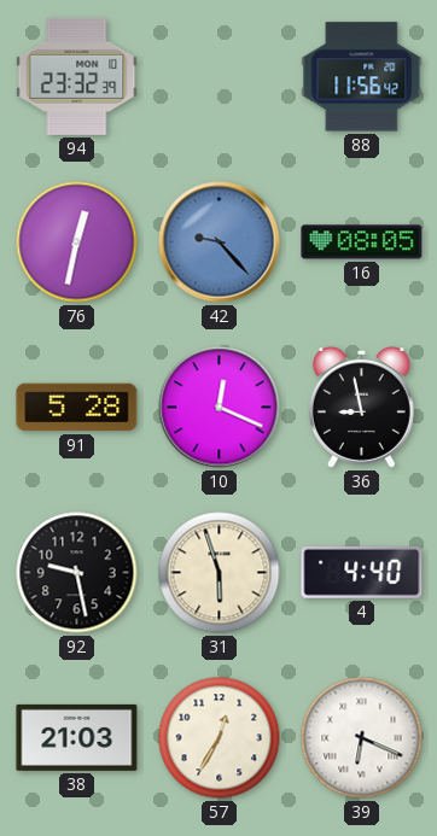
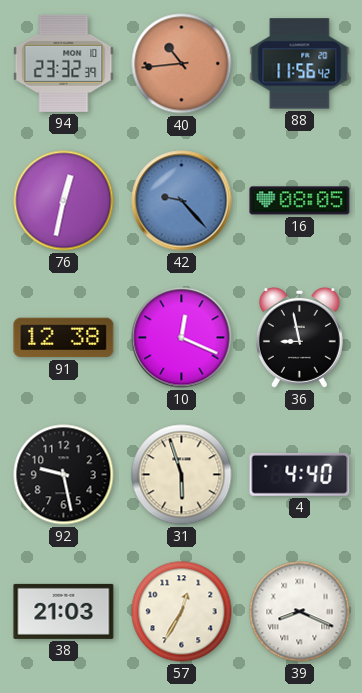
40: none -> 10:44 (182, 64)
91: 5:28 -> 12:38 (64, 338)
39: 6:19 -> 8:19 (300, 612)
